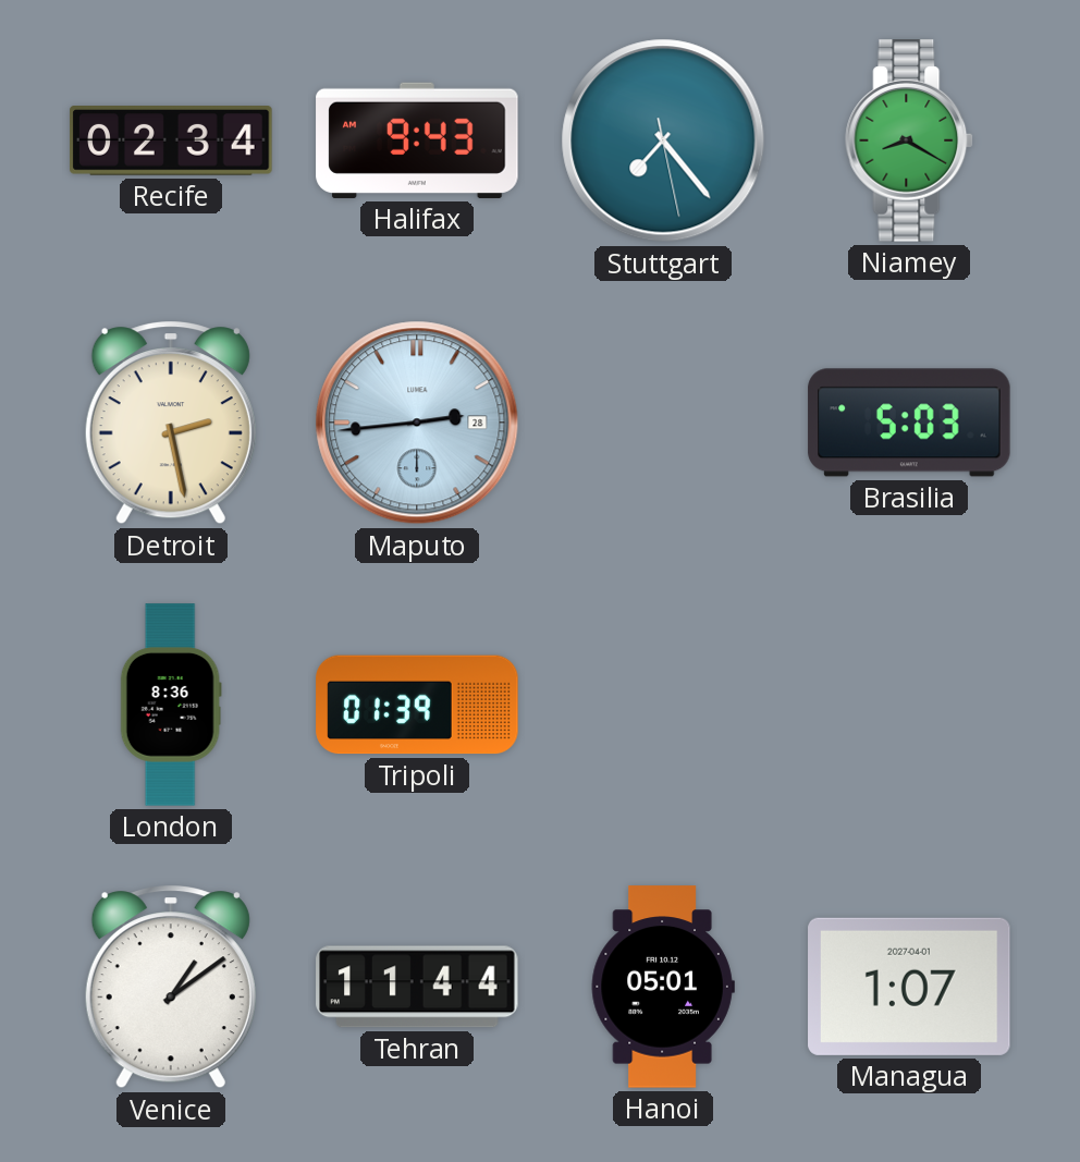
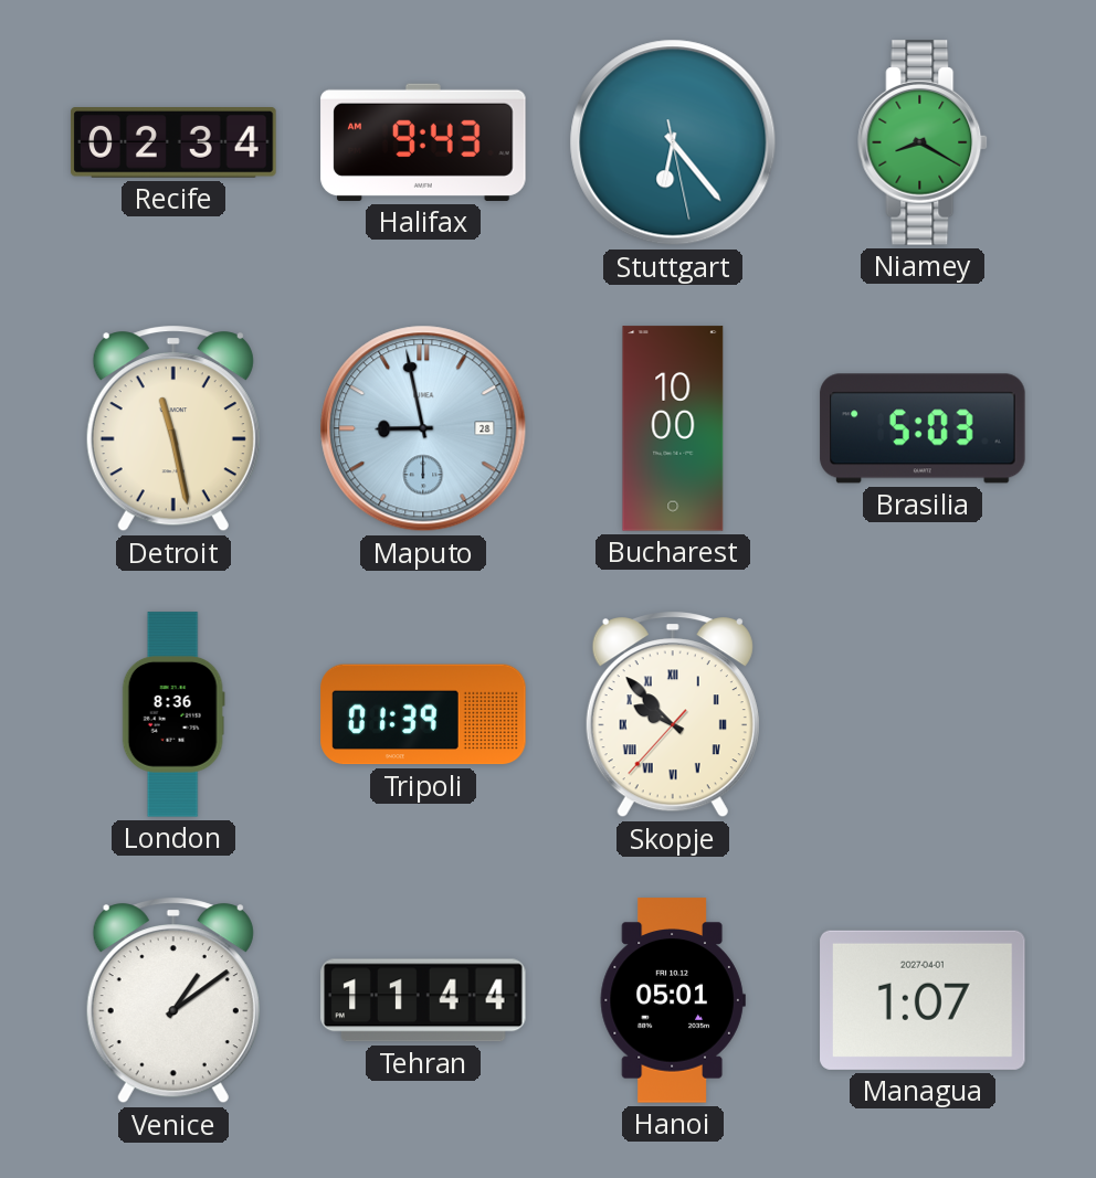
Stuttgart: 7:23 -> 6:23 (673, 142)
Detroit: 2:28 -> 11:28 (173, 428)
Maputo: 2:44 -> 8:58 (423, 428)
Bucharest: none -> 10:00 (673, 428)
Skopje: none -> 9:52 (673, 714)
